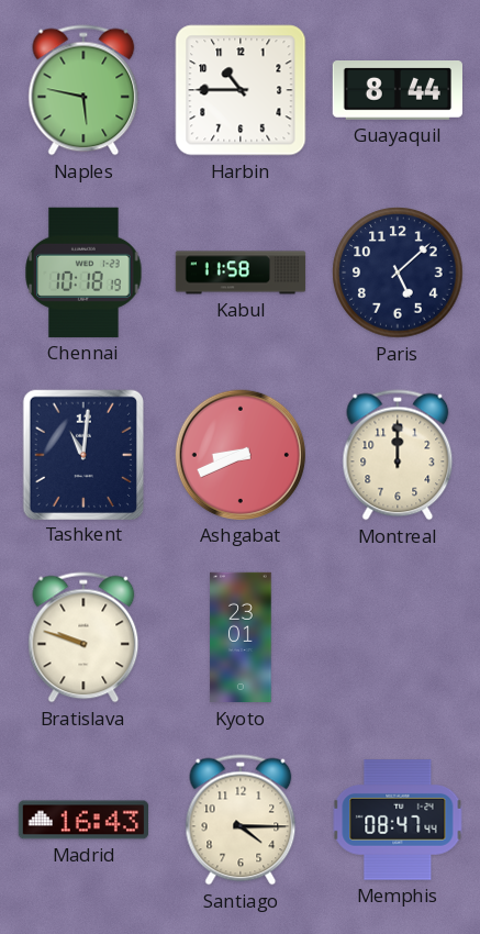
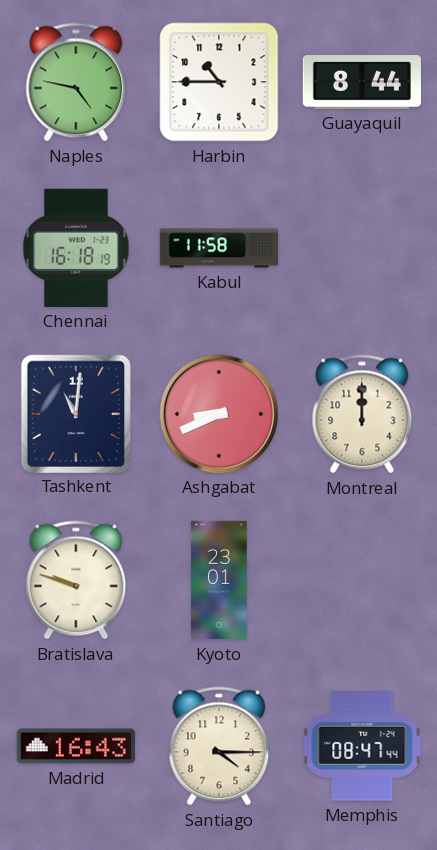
Naples: 5:47 -> 4:47 (76, 82)
Chennai: 10:18 -> 16:18 (76, 248)
Paris: 5:08 -> none (398, 273)
